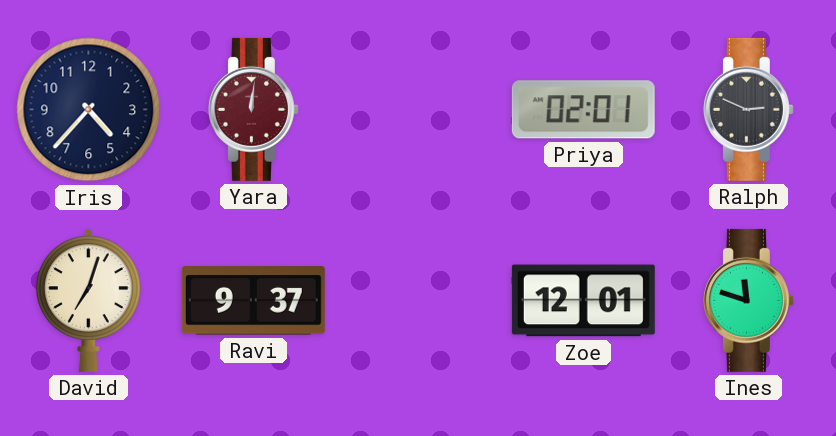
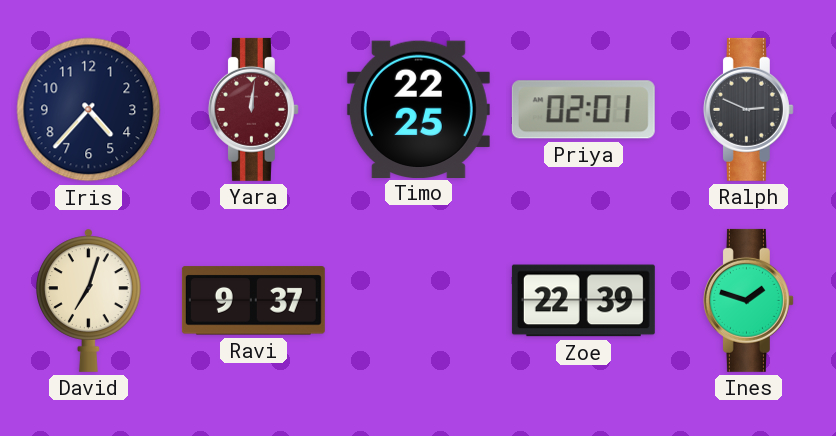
Timo: none -> 22:25 (418, 109)
Zoe: 12:01 -> 22:39 (583, 301)
Ines: 11:48 -> 1:48 (748, 300)
